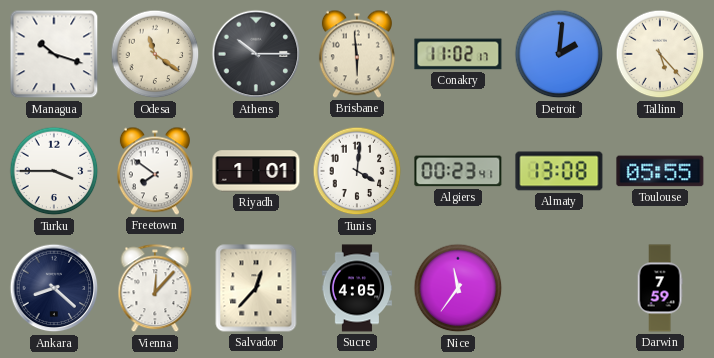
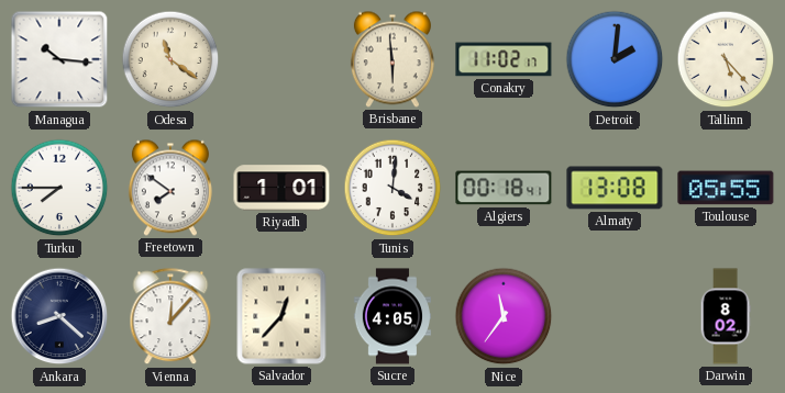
Managua: 10:18 -> 10:16 (59, 59)
Athens: 10:15 -> none (256, 54)
Turku: 3:45 -> 7:45 (59, 188)
Algiers: 00:23 -> 00:18 (504, 188)
Darwin: 7:59 -> 8:02 (726, 316)
